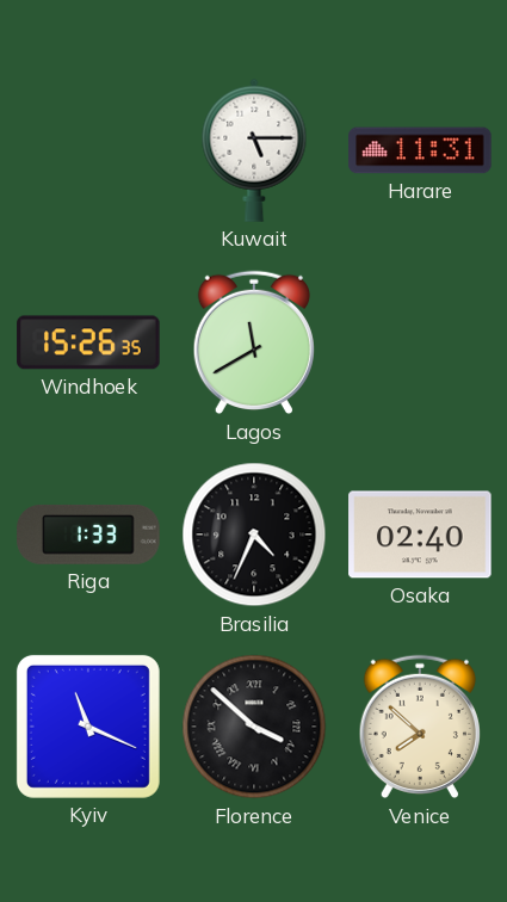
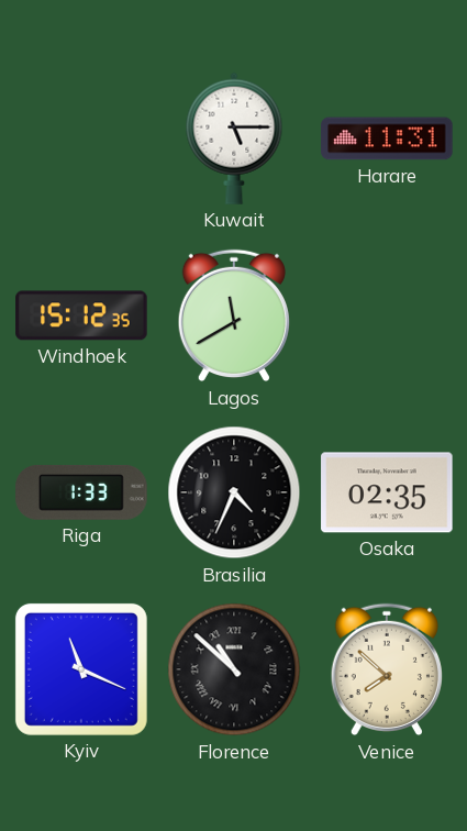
Windhoek: 15:26 -> 15:12 (81, 315)
Osaka: 02:40 -> 02:35 (387, 492)
Florence: 3:52 -> 10:52 (234, 669)
